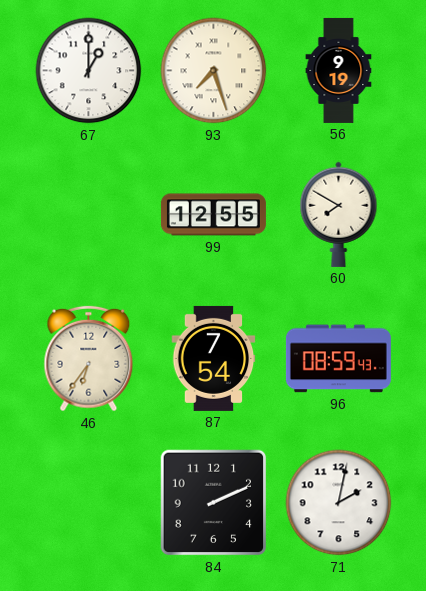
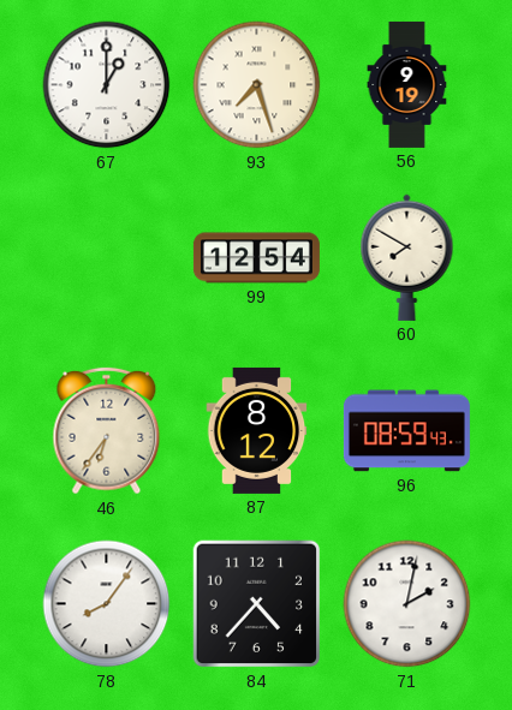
99: 12:55 -> 12:54 (256, 258)
87: 7:54 -> 8:12 (257, 430)
78: none -> 8:06 (107, 604)
84: 2:11 -> 4:37 (257, 604)
